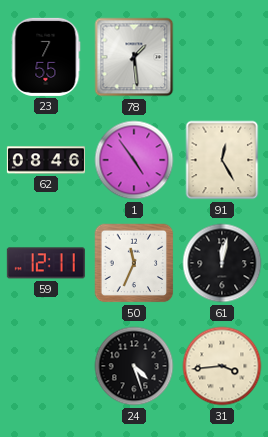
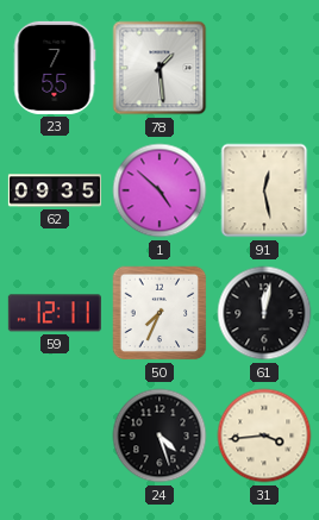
62: 08:46 -> 09:35 (55, 190)
1: 4:54 -> 4:52 (159, 190)
91: 12:25 -> 12:28 (264, 190)
50: 11:34 -> 7:34 (159, 313)
